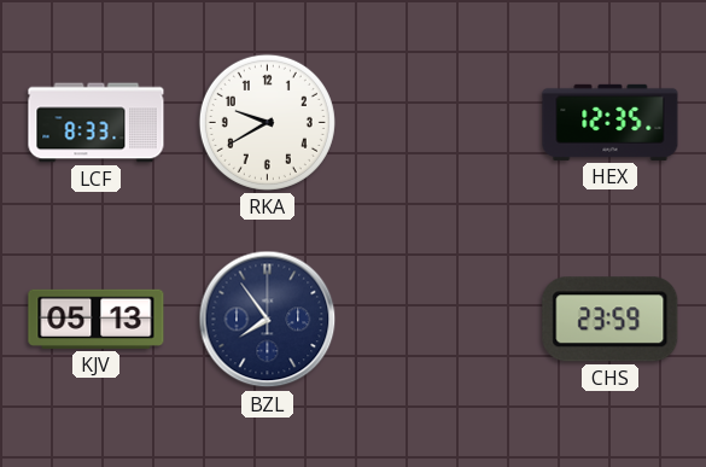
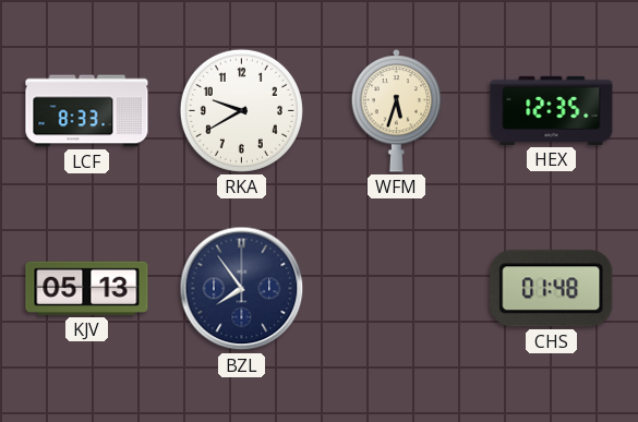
WFM: none -> 5:33 (397, 111)
CHS: 23:59 -> 01:48 (552, 289)
